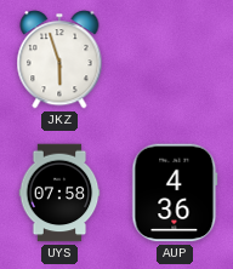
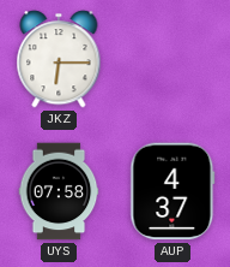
JKZ: 5:57 -> 6:15 (59, 59)
AUP: 4:36 -> 4:37 (172, 191)
